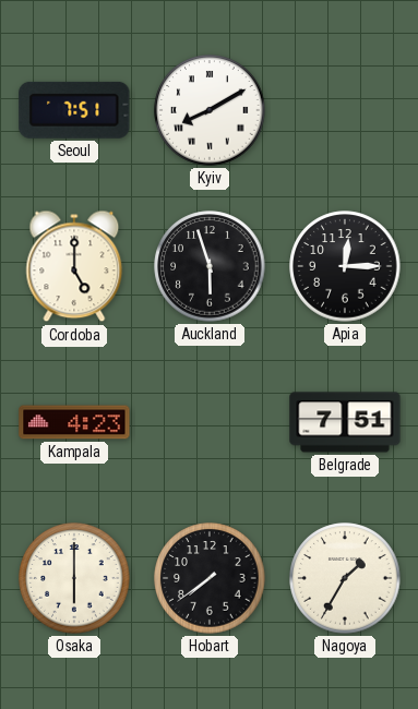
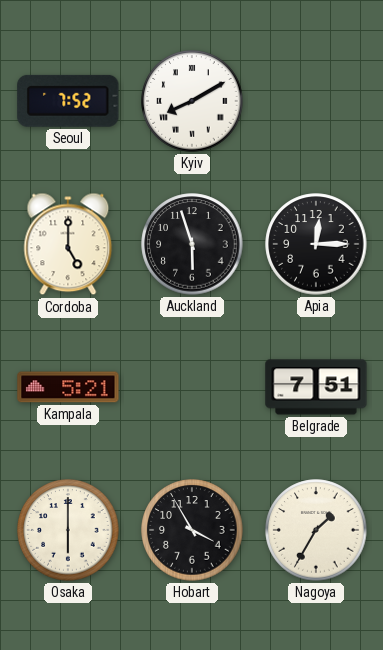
Seoul: 7:51 -> 7:52 (68, 101)
Kampala: 4:23 -> 5:21 (68, 387)
Hobart: 7:39 -> 3:55 (192, 530)
